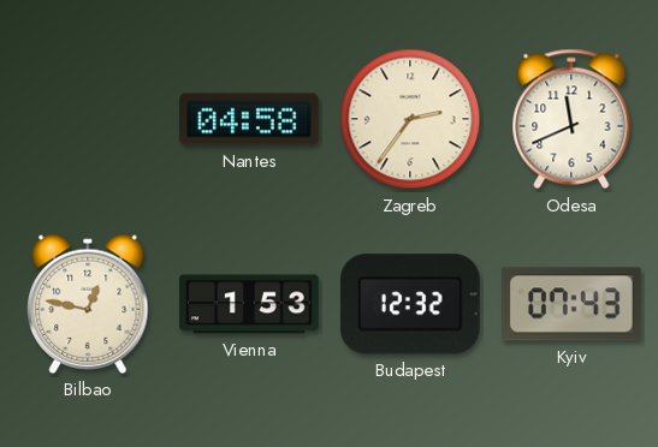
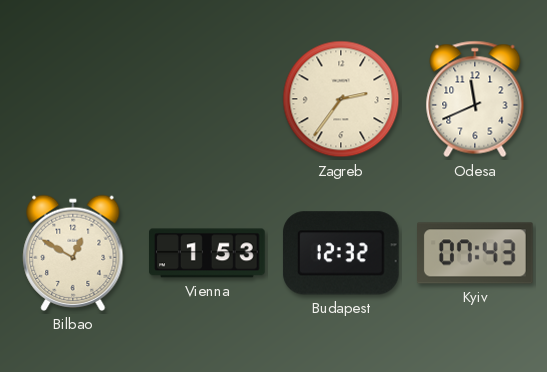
Nantes: 04:58 -> none (249, 119)
Bilbao: 12:47 -> 12:50 (73, 253)
